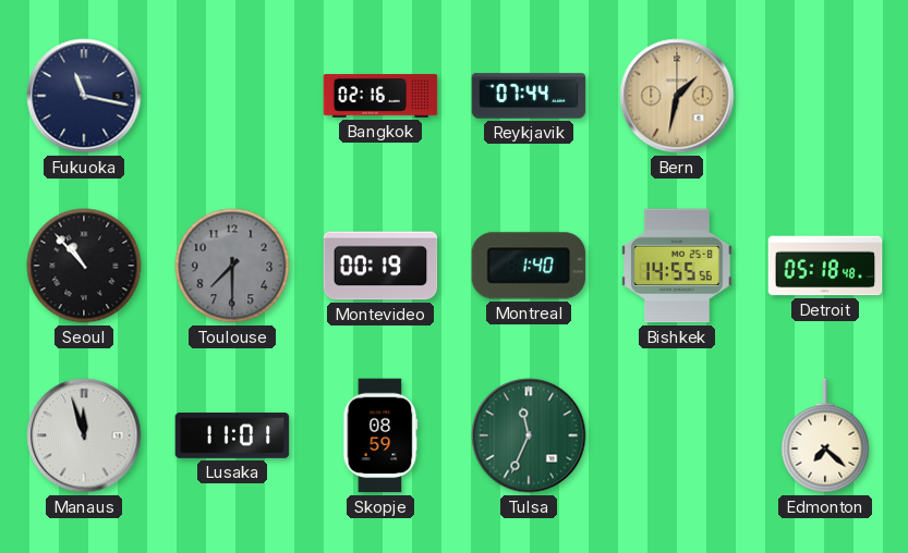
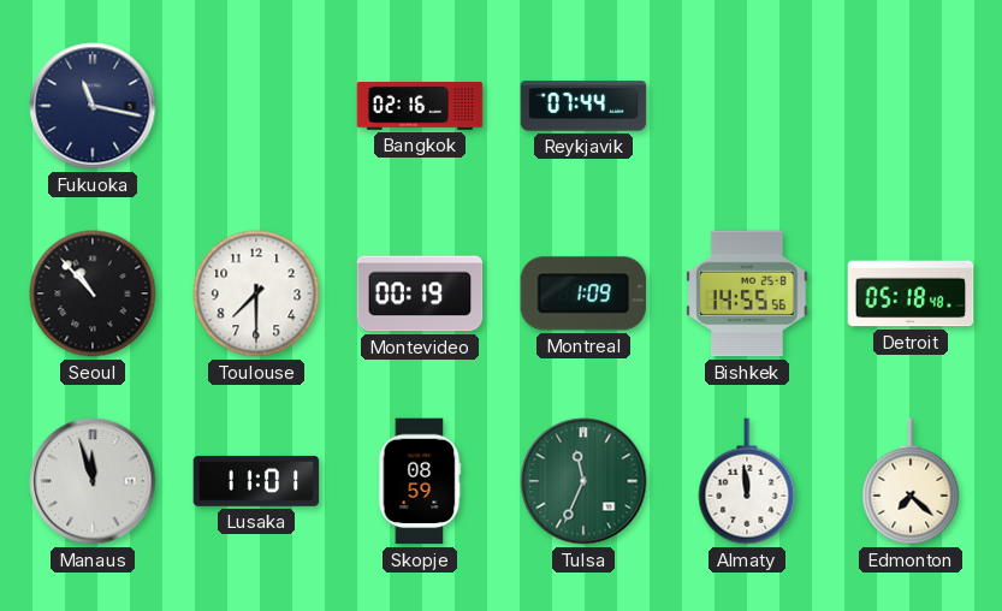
Bern: 1:32 -> none (677, 96)
Toulouse dial: grey -> white (256, 293)
Montreal: 1:40 -> 1:09 (583, 293)
Almaty: none -> 11:59 (747, 481)
